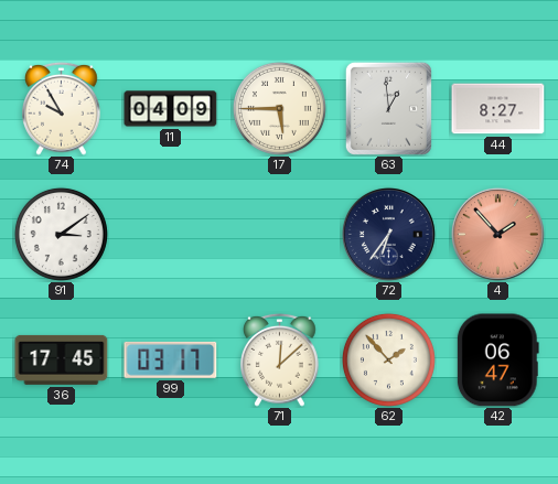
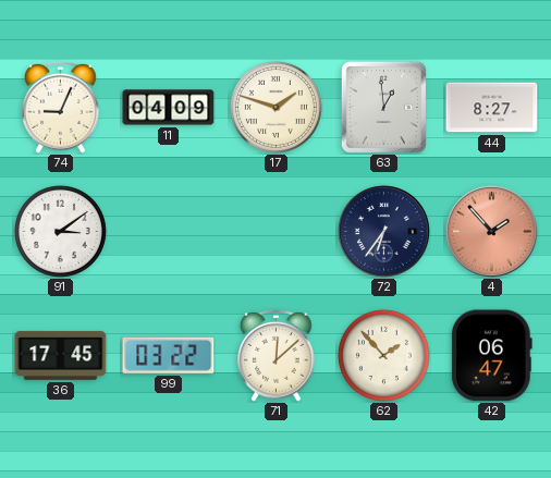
74: 9:55 -> 9:04 (61, 107)
17: 5:45 -> 1:48 (275, 107)
99: 03:17 -> 03:22 (169, 355)
